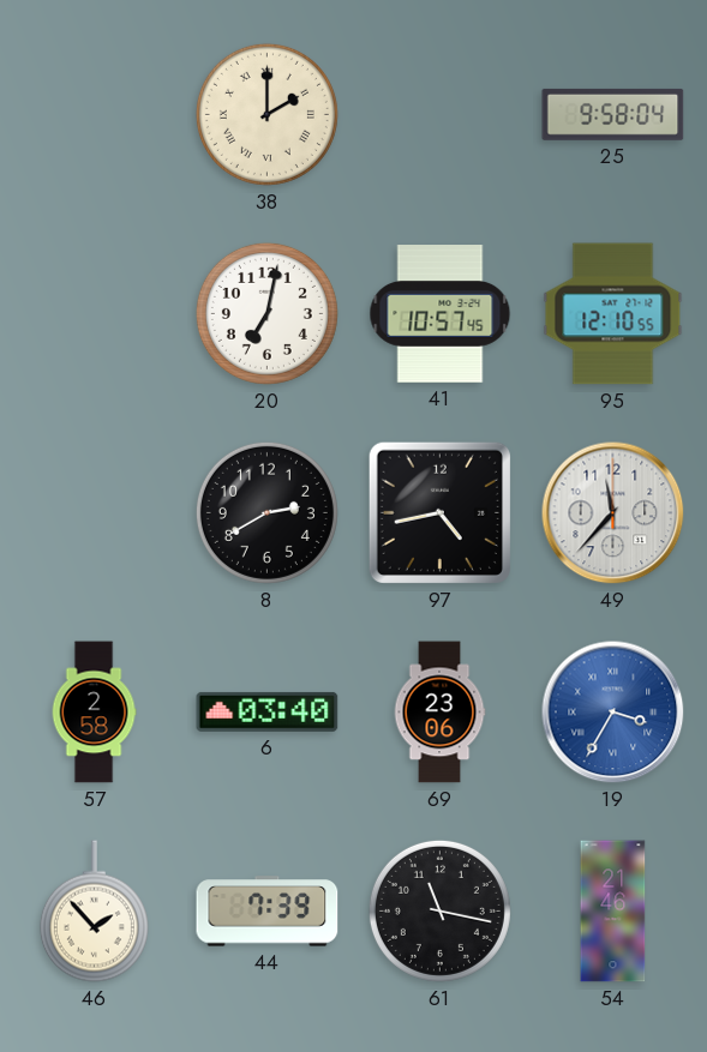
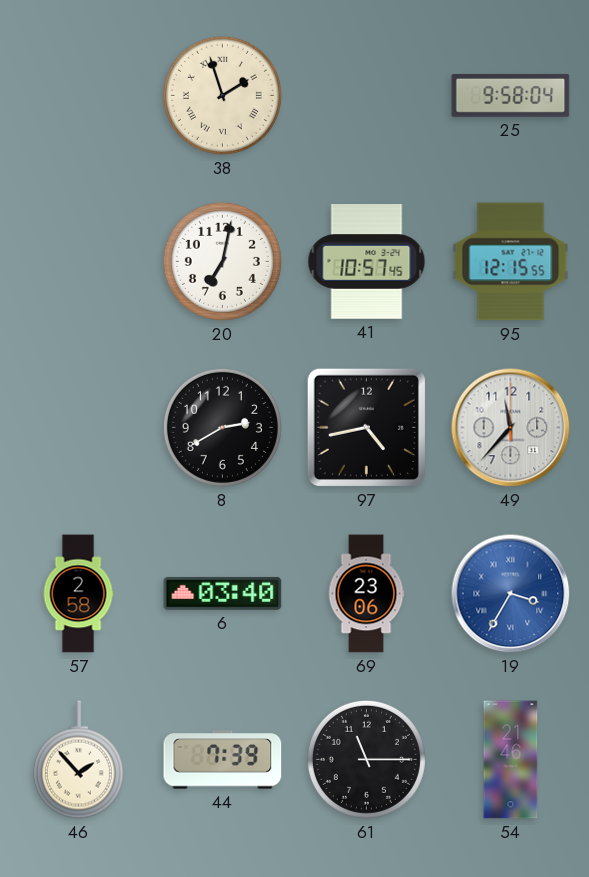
38: 2:00 -> 1:57 (222, 95)
95: 12:10 -> 12:15 (511, 262)
61: 11:17 -> 11:15 (366, 759)
